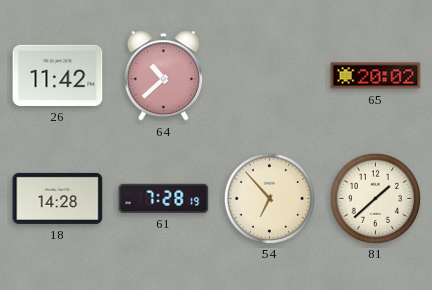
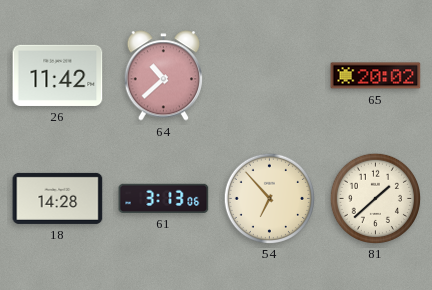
61: 7:28 -> 3:13 (164, 198)
